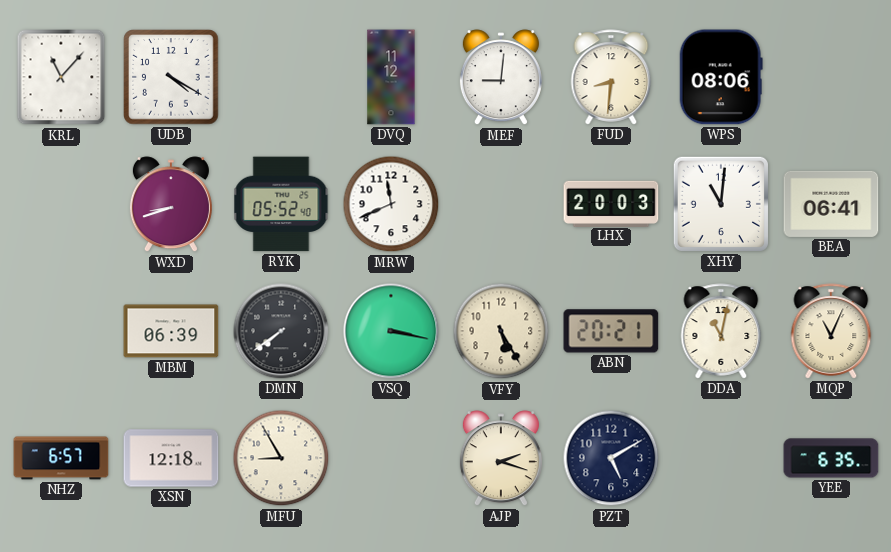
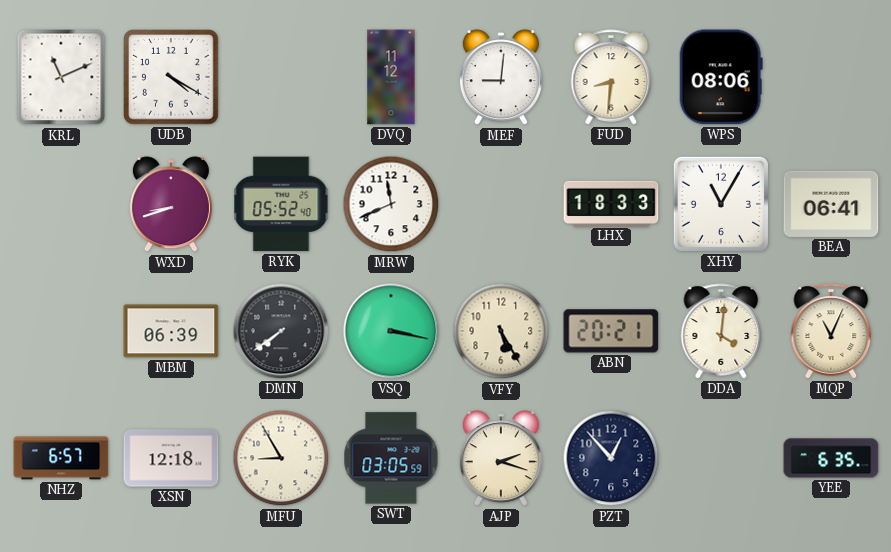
KRL: 11:07 -> 11:11 (61, 77)
LHX: 20:03 -> 18:33 (611, 203)
XHY: 11:01 -> 11:05 (721, 204)
DDA: 11:02 -> 4:01 (721, 331)
SWT: none -> 03:05 (391, 458)
PZT: 5:10 -> 12:53 (611, 458)
